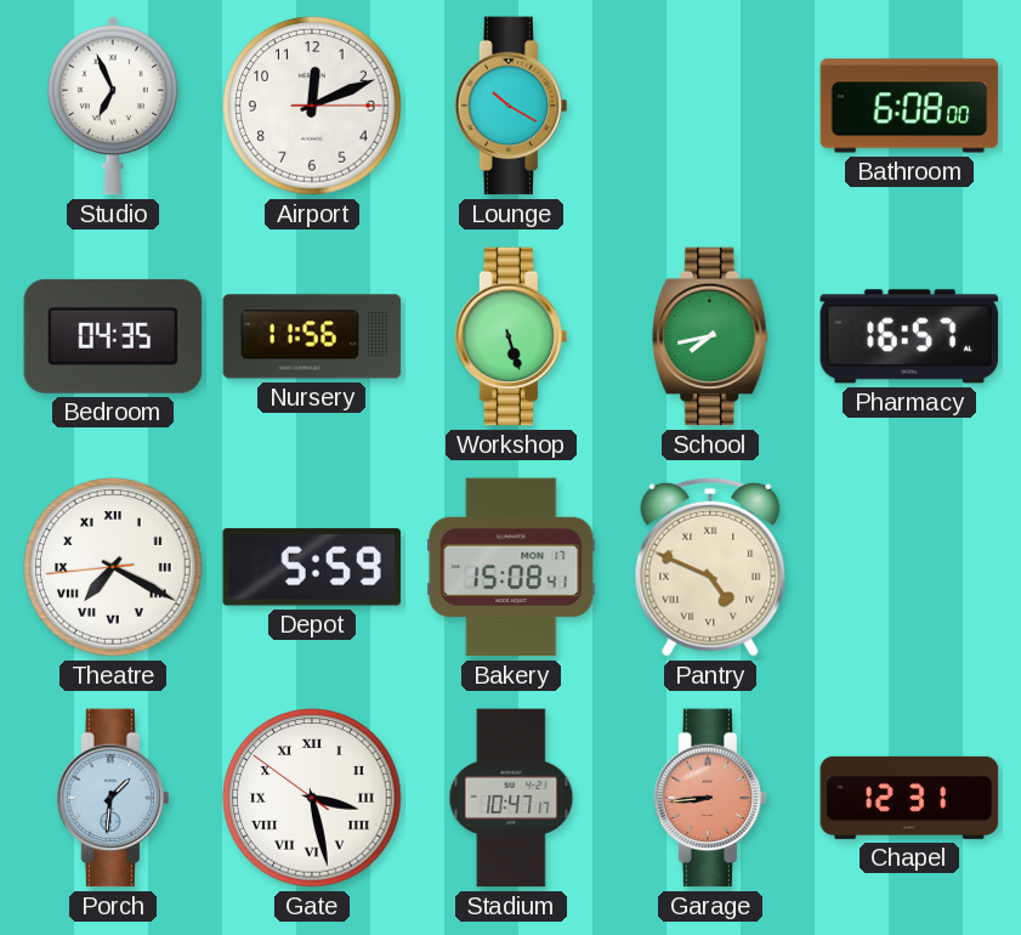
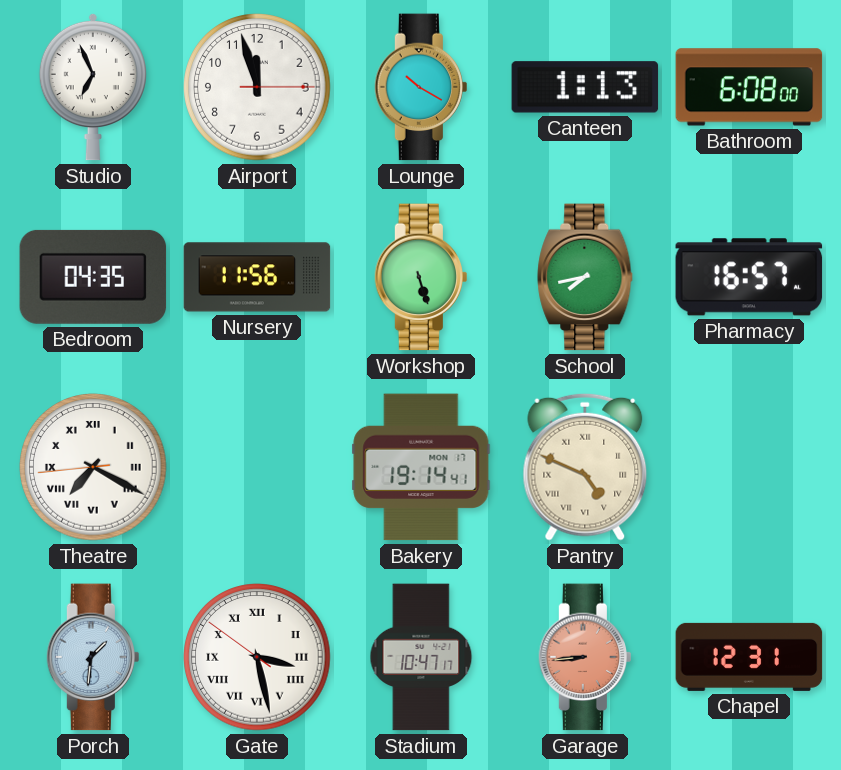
Airport: 12:11 -> 11:57 (257, 87)
Canteen: none -> 1:13 (585, 87)
Depot: 5:59 -> none (312, 567)
Bakery: 15:08 -> 19:14 (421, 467)
